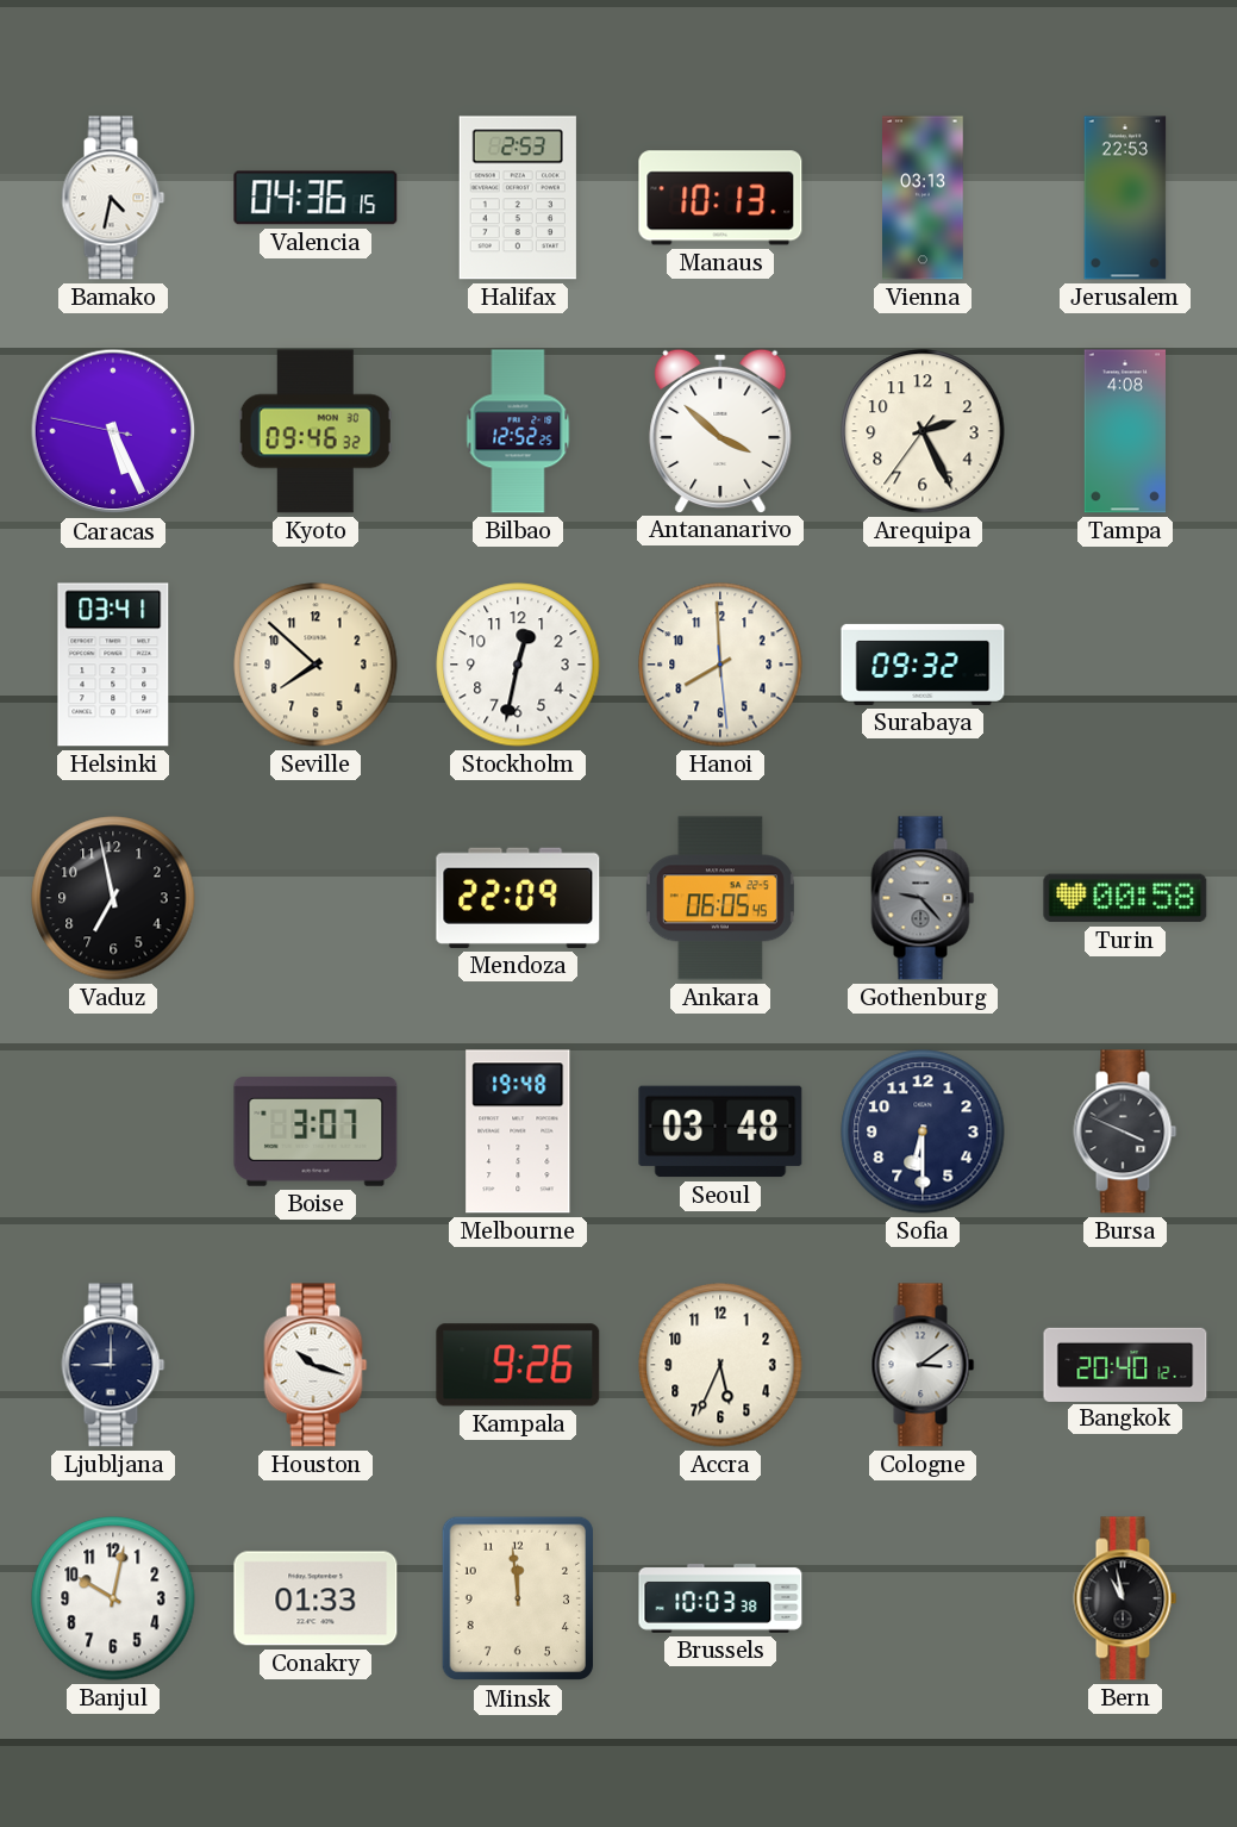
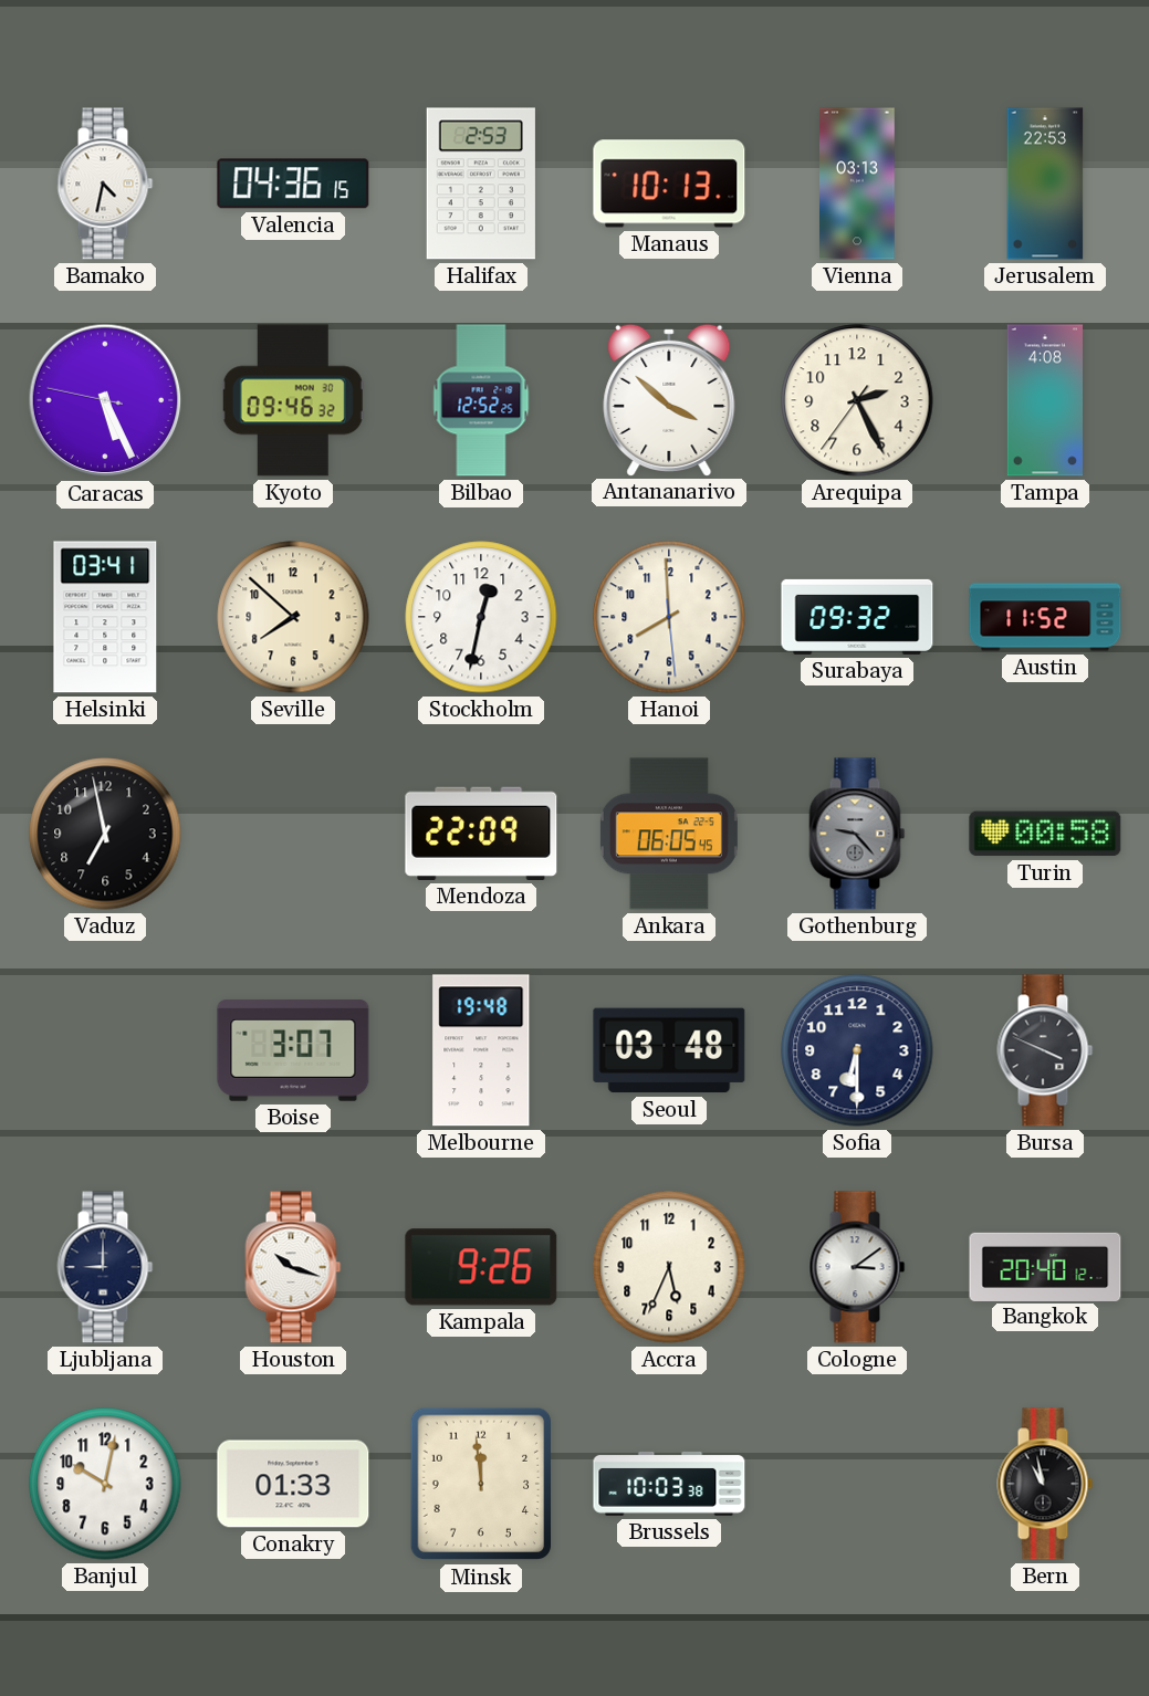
Austin: none -> 11:52 (1045, 617)
